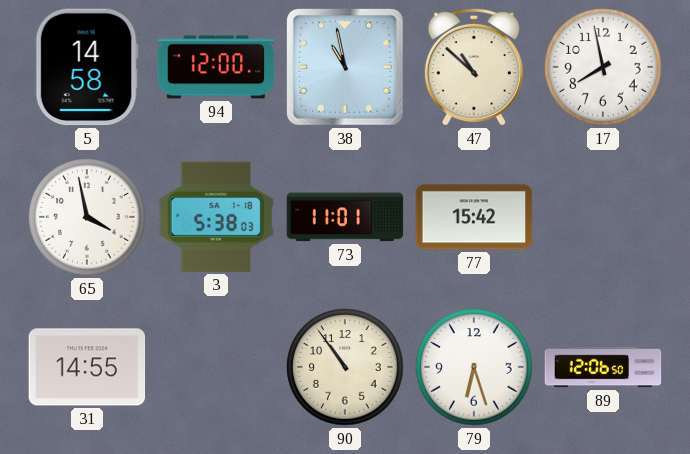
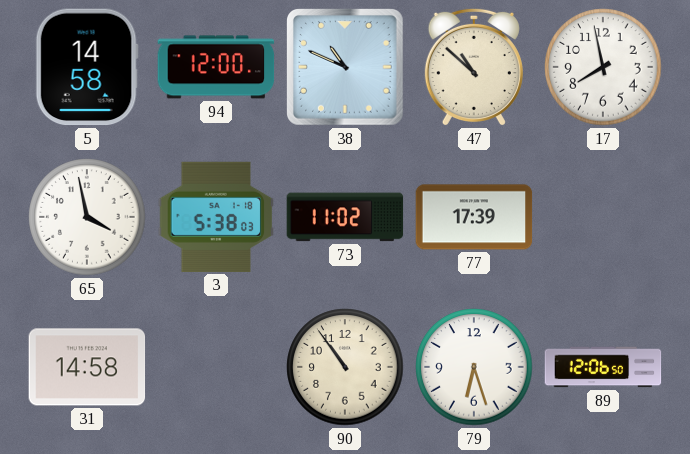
38: 10:58 -> 10:49 (346, 68)
73: 11:01 -> 11:02 (345, 217)
77: 15:42 -> 17:39 (474, 217)
31: 14:55 -> 14:58 (87, 367)
